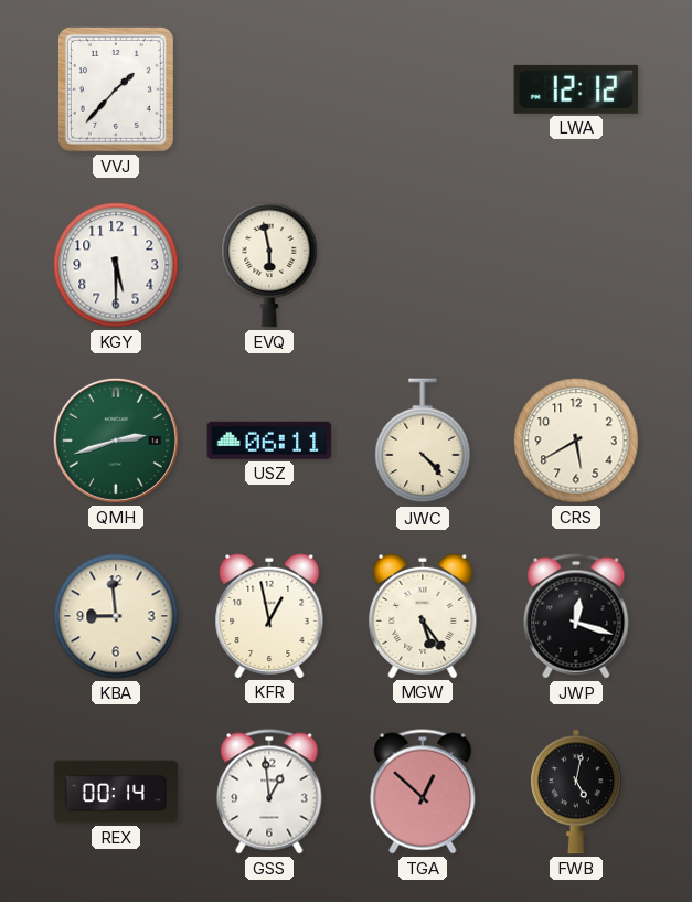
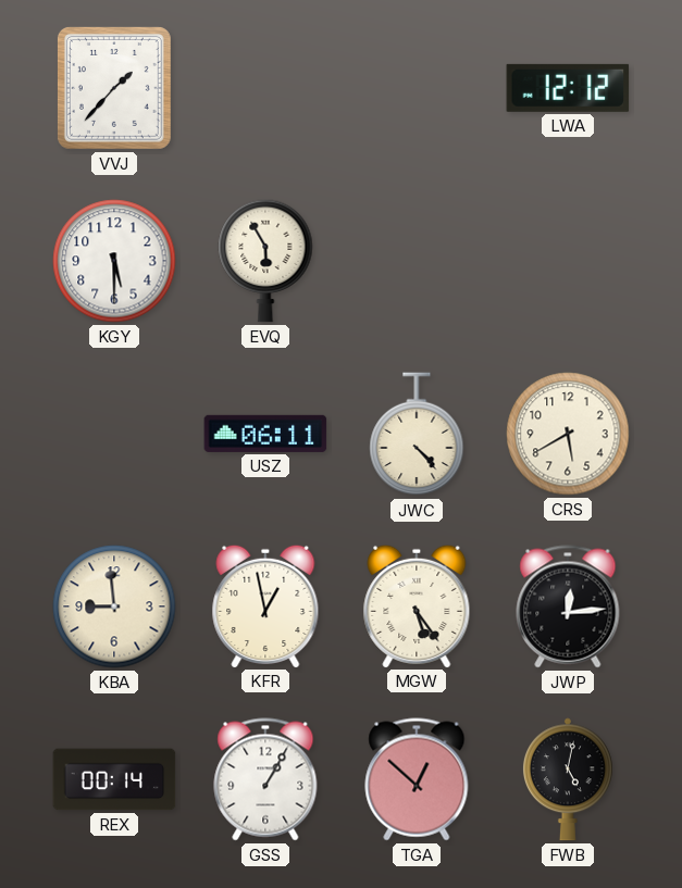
EVQ: 5:58 -> 5:55 (265, 261)
QMH: 2:42 -> none (116, 441)
JWP: 12:18 -> 12:14 (568, 606)
GSS: 12:59 -> 1:05 (265, 779)
